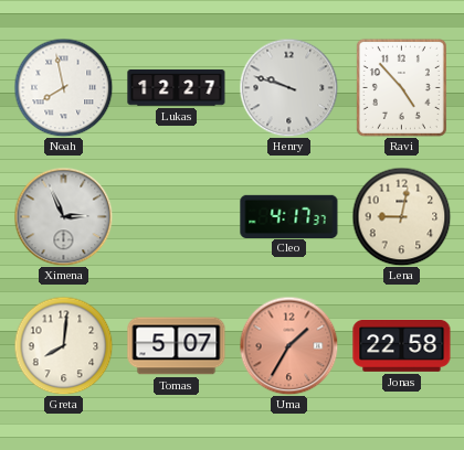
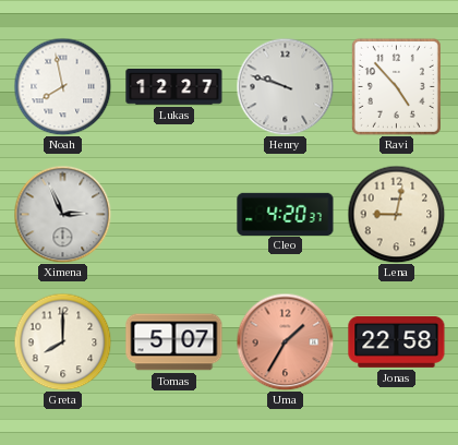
Cleo: 4:17 -> 4:20 (286, 214)
Greta: 8:01 -> 8:00 (62, 341)
